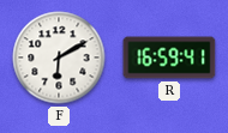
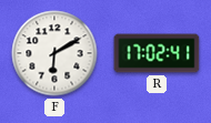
R: 16:59 -> 17:02 (157, 53)
